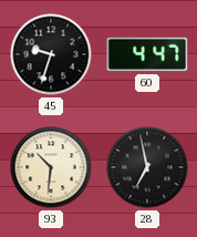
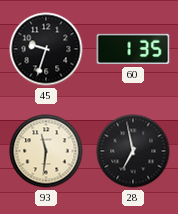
60: 4:47 -> 1:35 (133, 49)
93: 10:31 -> 11:31 (46, 151)
